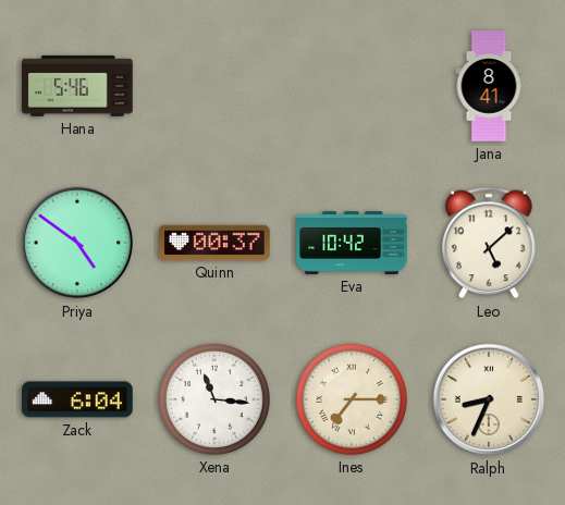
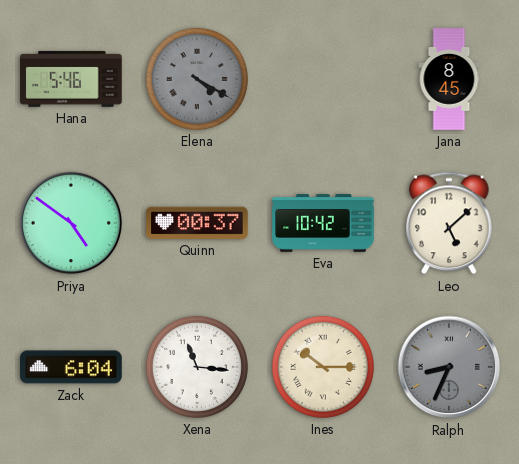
Elena: none -> 4:20 (197, 79)
Jana: 8:41 -> 8:45 (449, 79)
Ines: 7:15 -> 10:15 (323, 367)
Ralph dial: cream -> grey (449, 367)
